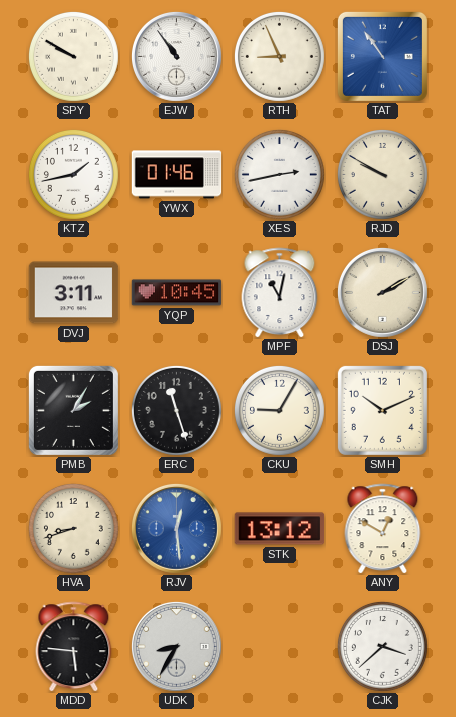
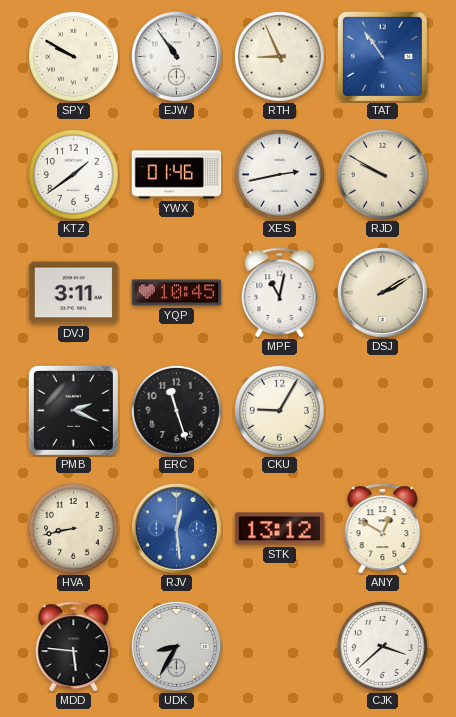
KTZ: 1:43 -> 1:39 (73, 174)
PMB: 2:05 -> 2:19 (73, 410)
SMH: 10:11 -> none (382, 410)
HVA: 8:42 -> 8:43 (73, 528)
